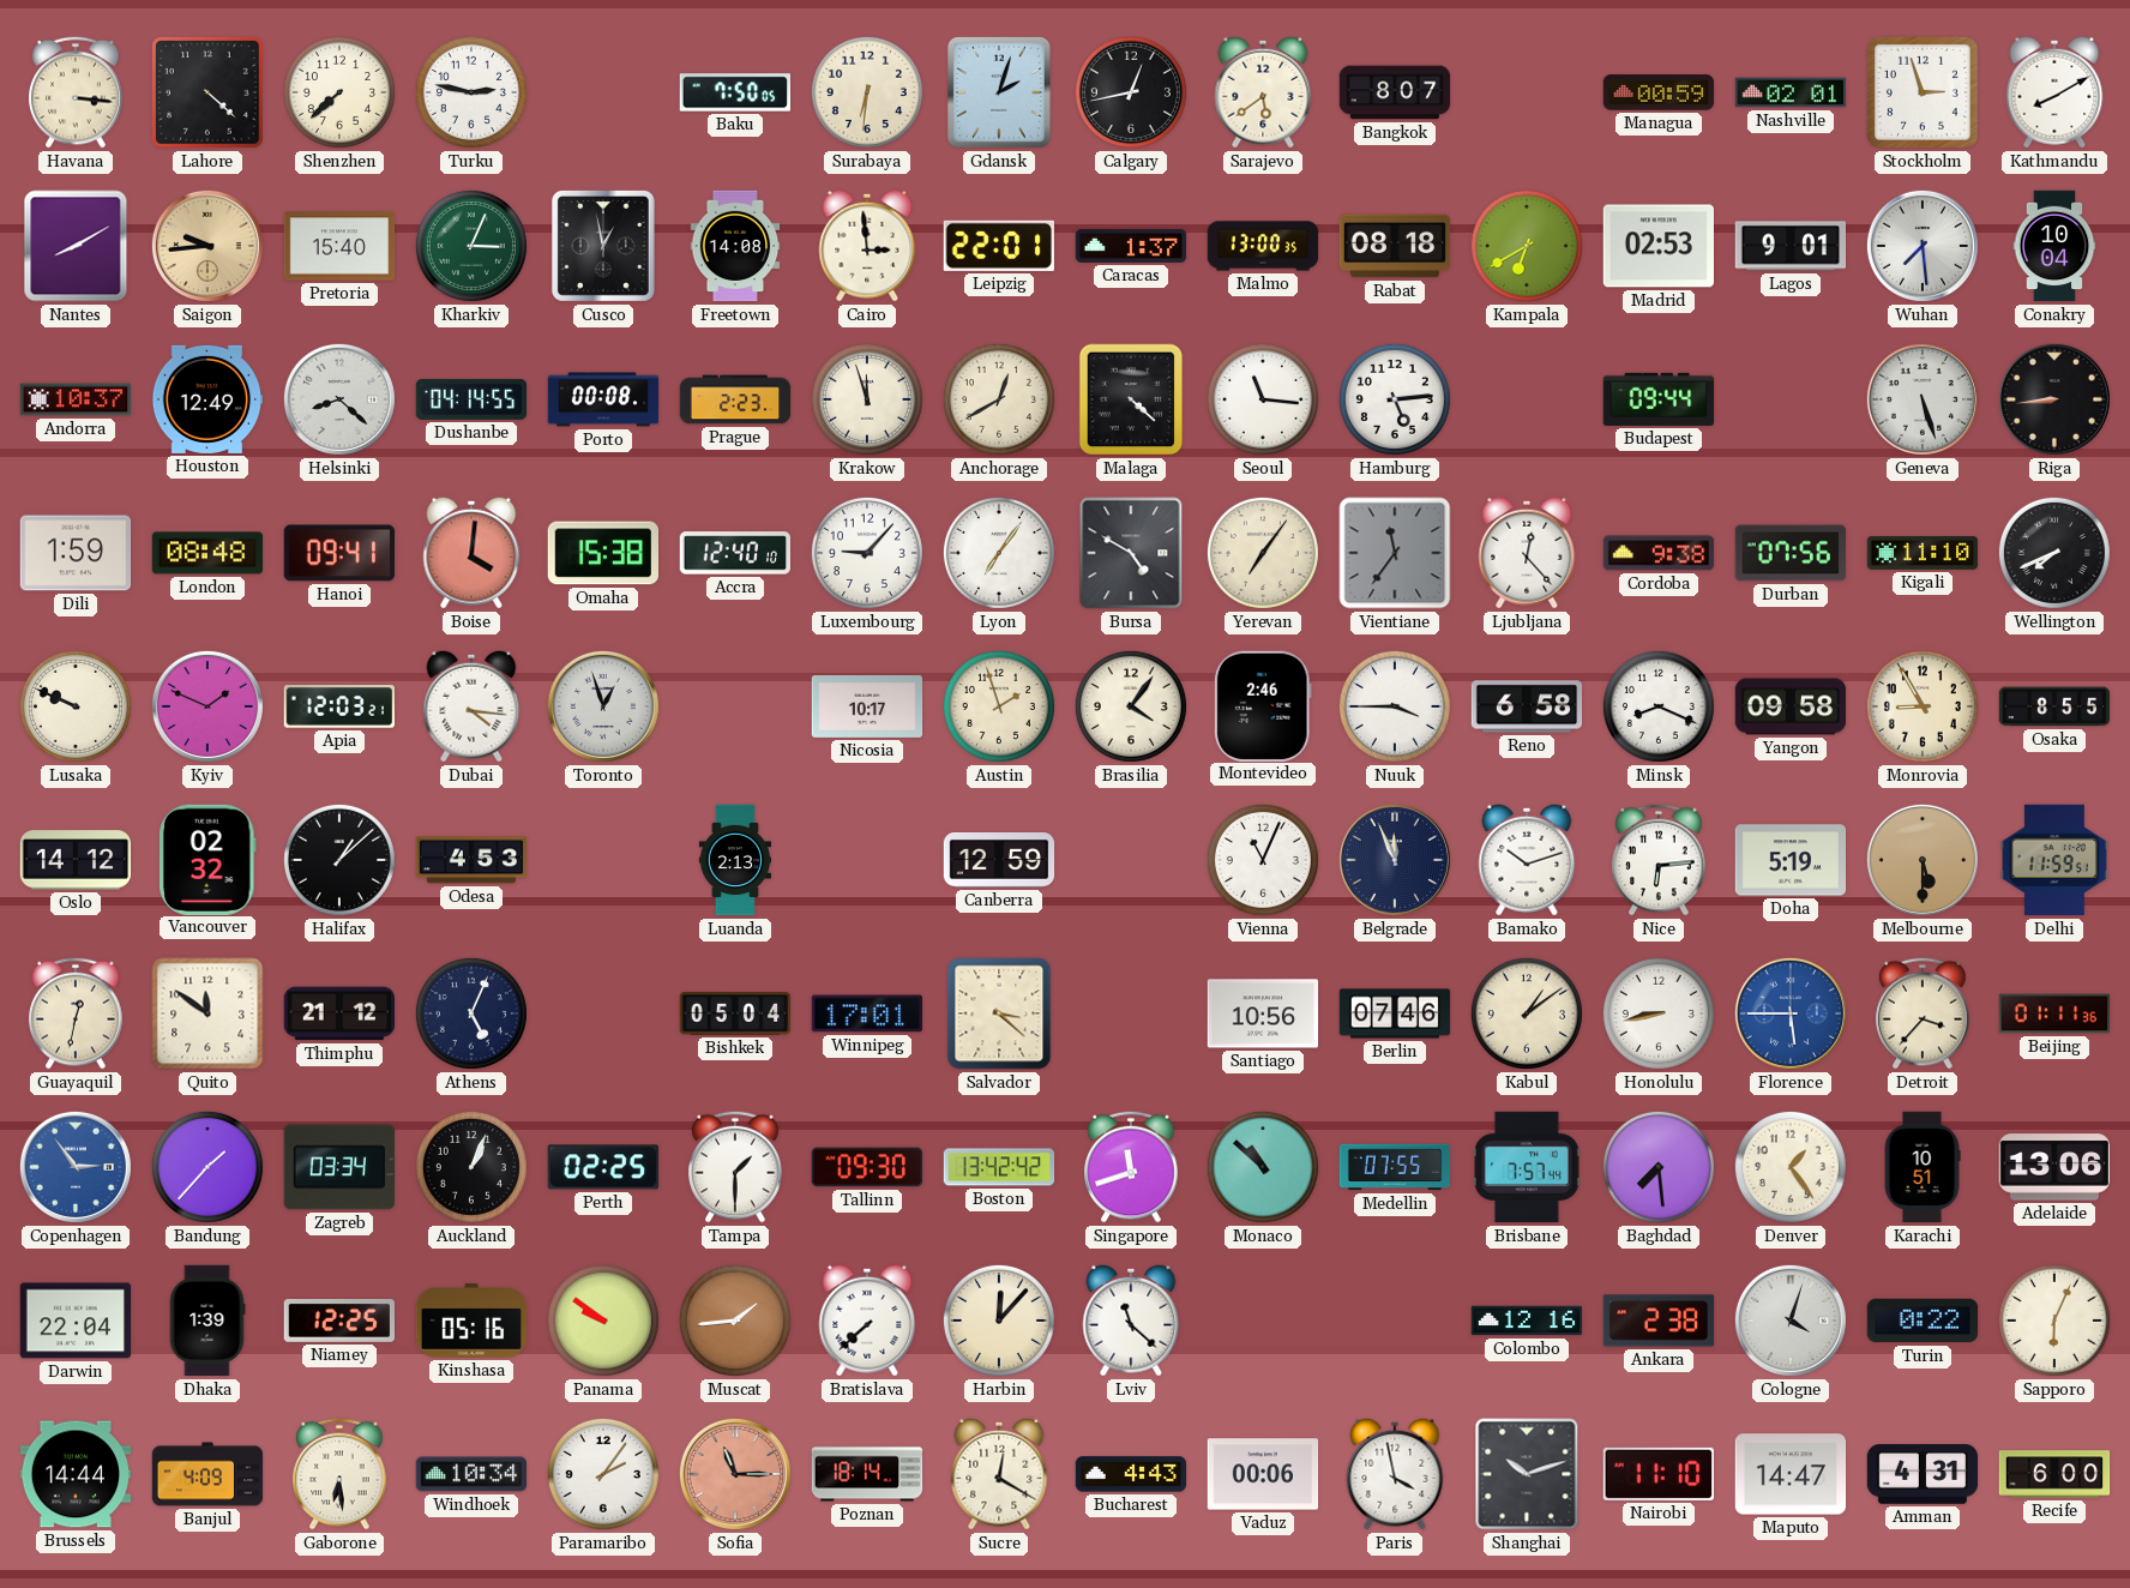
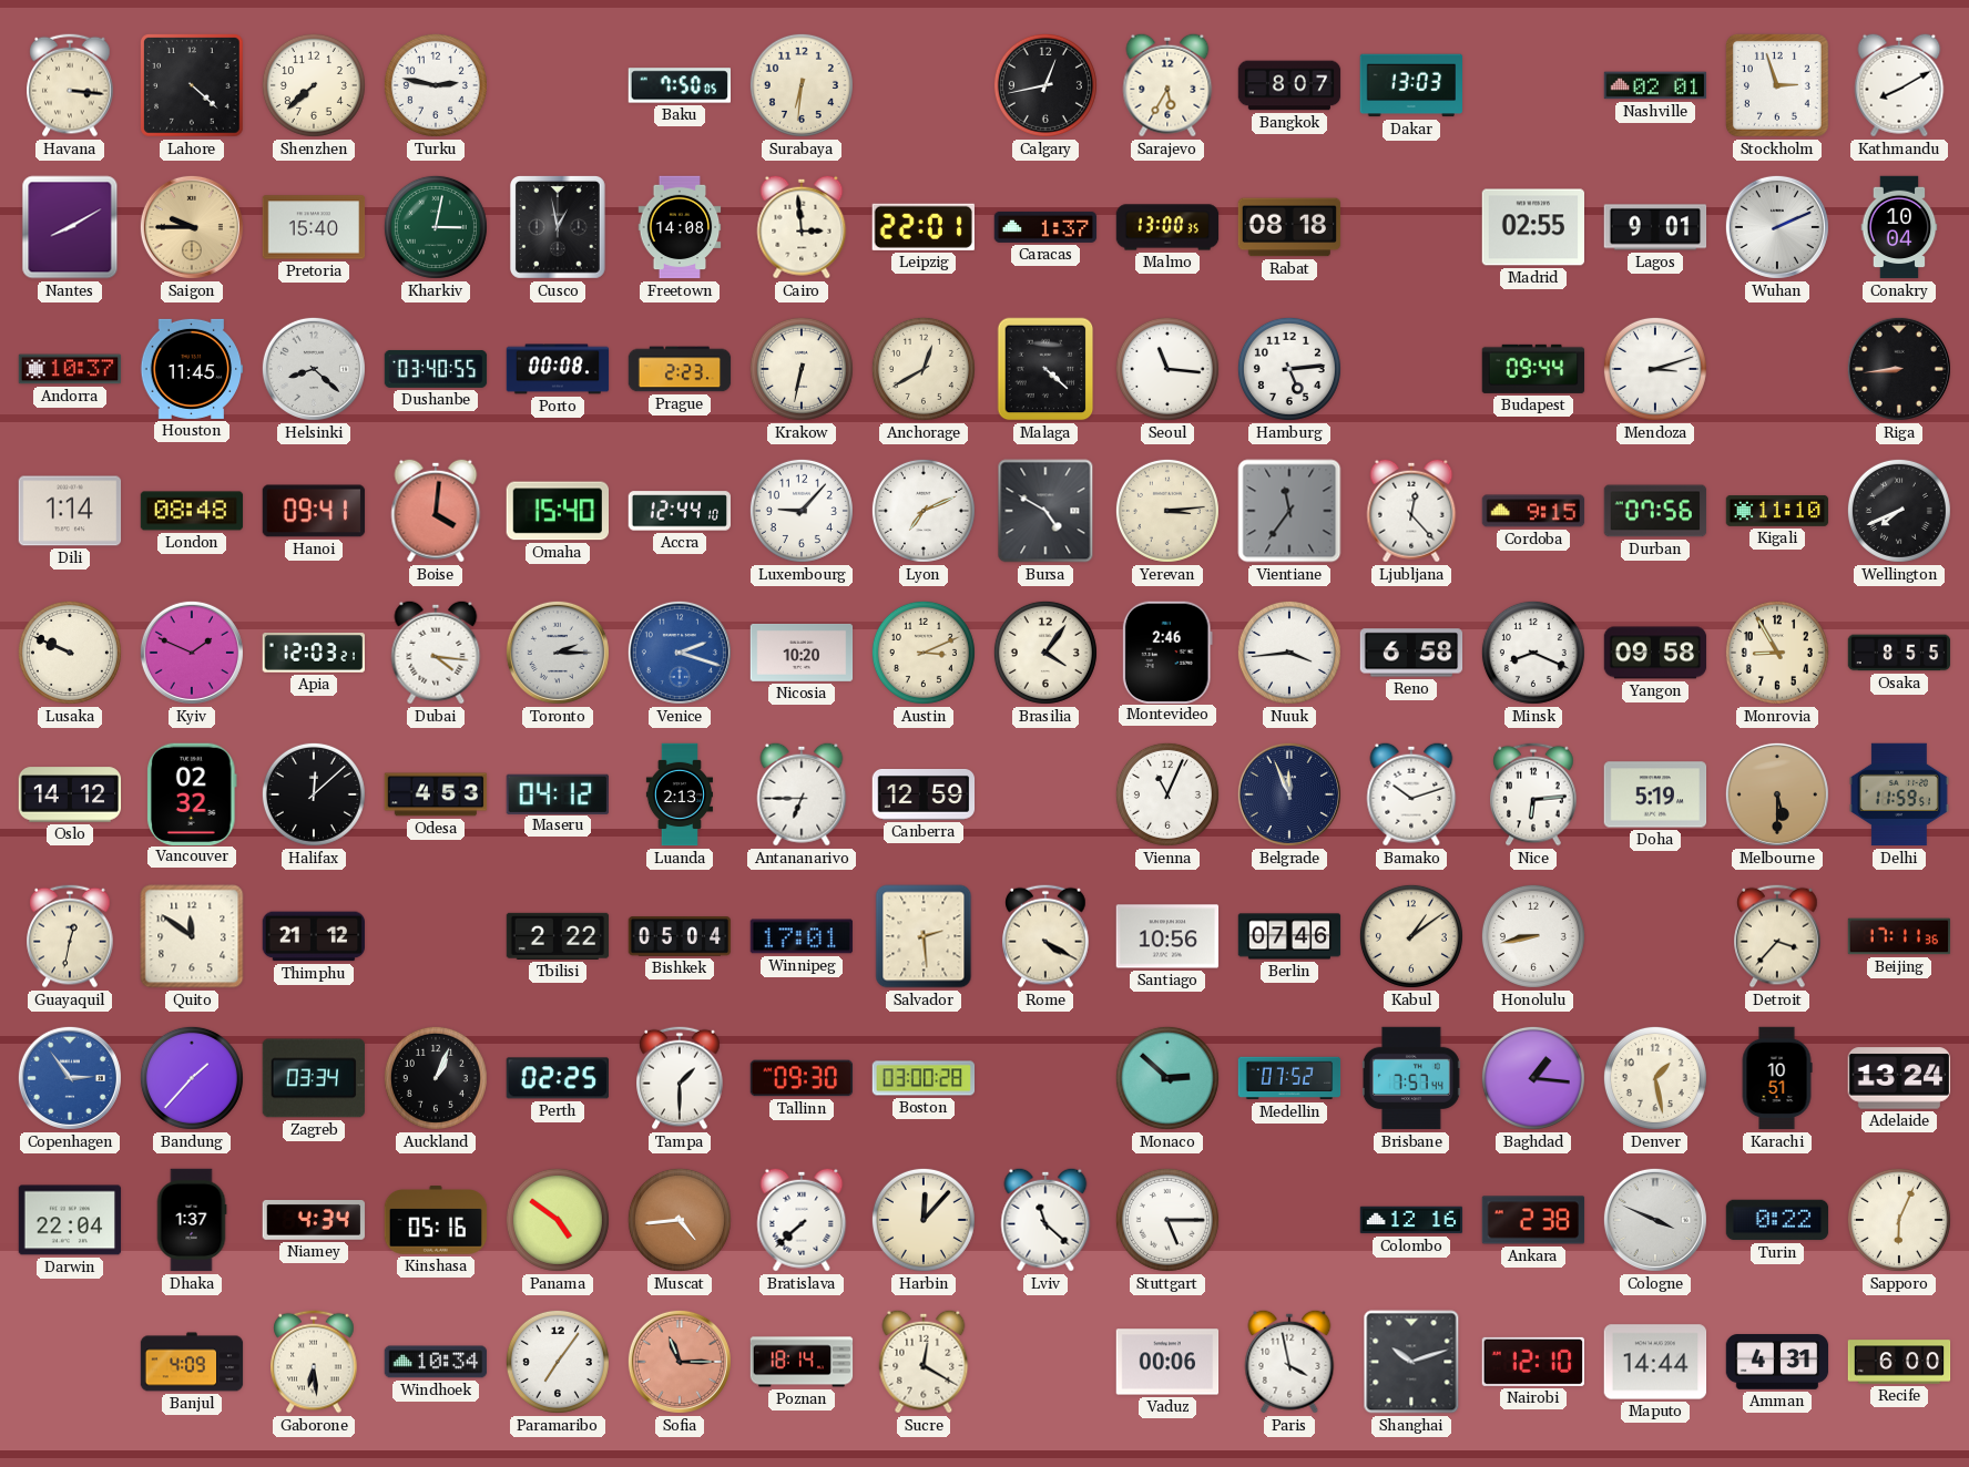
Gdansk: 2:03 -> none (999, 92)
Sarajevo: 5:39 -> 5:35 (1167, 85)
Dakar: none -> 13:03 (1411, 85)
Managua: 00:59 -> none (1659, 92)
Saigon: 9:44 -> 9:45 (192, 227)
Kharkiv: 3:04 -> 3:02 (436, 227)
Kampala: 6:40 -> none (1527, 246)
Madrid: 02:53 -> 02:55 (1533, 227)
Wuhan: 7:29 -> 2:11 (1777, 227)
Houston: 12:49 -> 11:45 (192, 369)
Dushanbe: 04:14 -> 03:40 (436, 369)
Krakow: 11:57 -> 6:32 (802, 369)
Mendoza: none -> 3:12 (1655, 369)
Geneva: 5:27 -> none (1923, 399)
Dili: 1:59 -> 1:14 (70, 511)
Omaha: 15:38 -> 15:40 (557, 511)
Accra: 12:40 -> 12:44 (679, 511)
Lyon: 7:06 -> 7:11 (924, 511)
Yerevan: 7:06 -> 3:14 (1167, 511)
Cordoba: 9:38 -> 9:15 (1533, 511)
Toronto: 12:57 -> 2:15 (558, 653)
Venice: none -> 2:18 (680, 653)
Nicosia: 10:17 -> 10:20 (802, 653)
Austin: 1:57 -> 3:11 (924, 653)
Nuuk: 3:45 -> 3:44 (1289, 653)
Halifax: 1:08 -> 12:08 (314, 794)
Maseru: none -> 04:12 (557, 793)
Antananarivo: none -> 6:45 (802, 794)
Athens: 5:04 -> none (471, 1013)
Tbilisi: none -> 2:22 (558, 936)
Salvador: 3:22 -> 2:29 (924, 936)
Rome: none -> 4:20 (1045, 936)
Florence: 5:45 -> none (1791, 1013)
Beijing: 01:11 -> 17:11 (1899, 936)
Boston: 13:42 -> 03:00 (924, 1078)
Singapore: 11:42 -> none (1131, 1167)
Monaco: 10:52 -> 2:52 (1167, 1078)
Medellin: 07:55 -> 07:52 (1289, 1078)
Baghdad: 7:29 -> 1:16 (1533, 1078)
Denver: 1:24 -> 1:28 (1655, 1078)
Adelaide: 13:06 -> 13:24 (1899, 1078)
Dhaka: 1:39 -> 1:37 (192, 1220)
Niamey: 12:25 -> 4:34 (314, 1221)
Panama: 9:51 -> 4:51 (558, 1220)
Muscat: 1:44 -> 4:44 (680, 1220)
Stuttgart: none -> 5:15 (1167, 1220)
Cologne: 4:03 -> 3:49 (1655, 1220)
Brussels: 14:44 -> none (76, 1474)
Paramaribo: 2:06 -> 7:06 (558, 1362)
Bucharest: 4:43 -> none (1131, 1474)
Nairobi: 11:10 -> 12:10 (1532, 1362)
Maputo: 14:47 -> 14:44 (1655, 1362)
